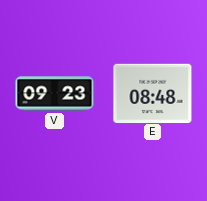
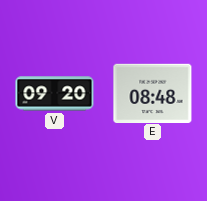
V: 09:23 -> 09:20 (55, 94)
